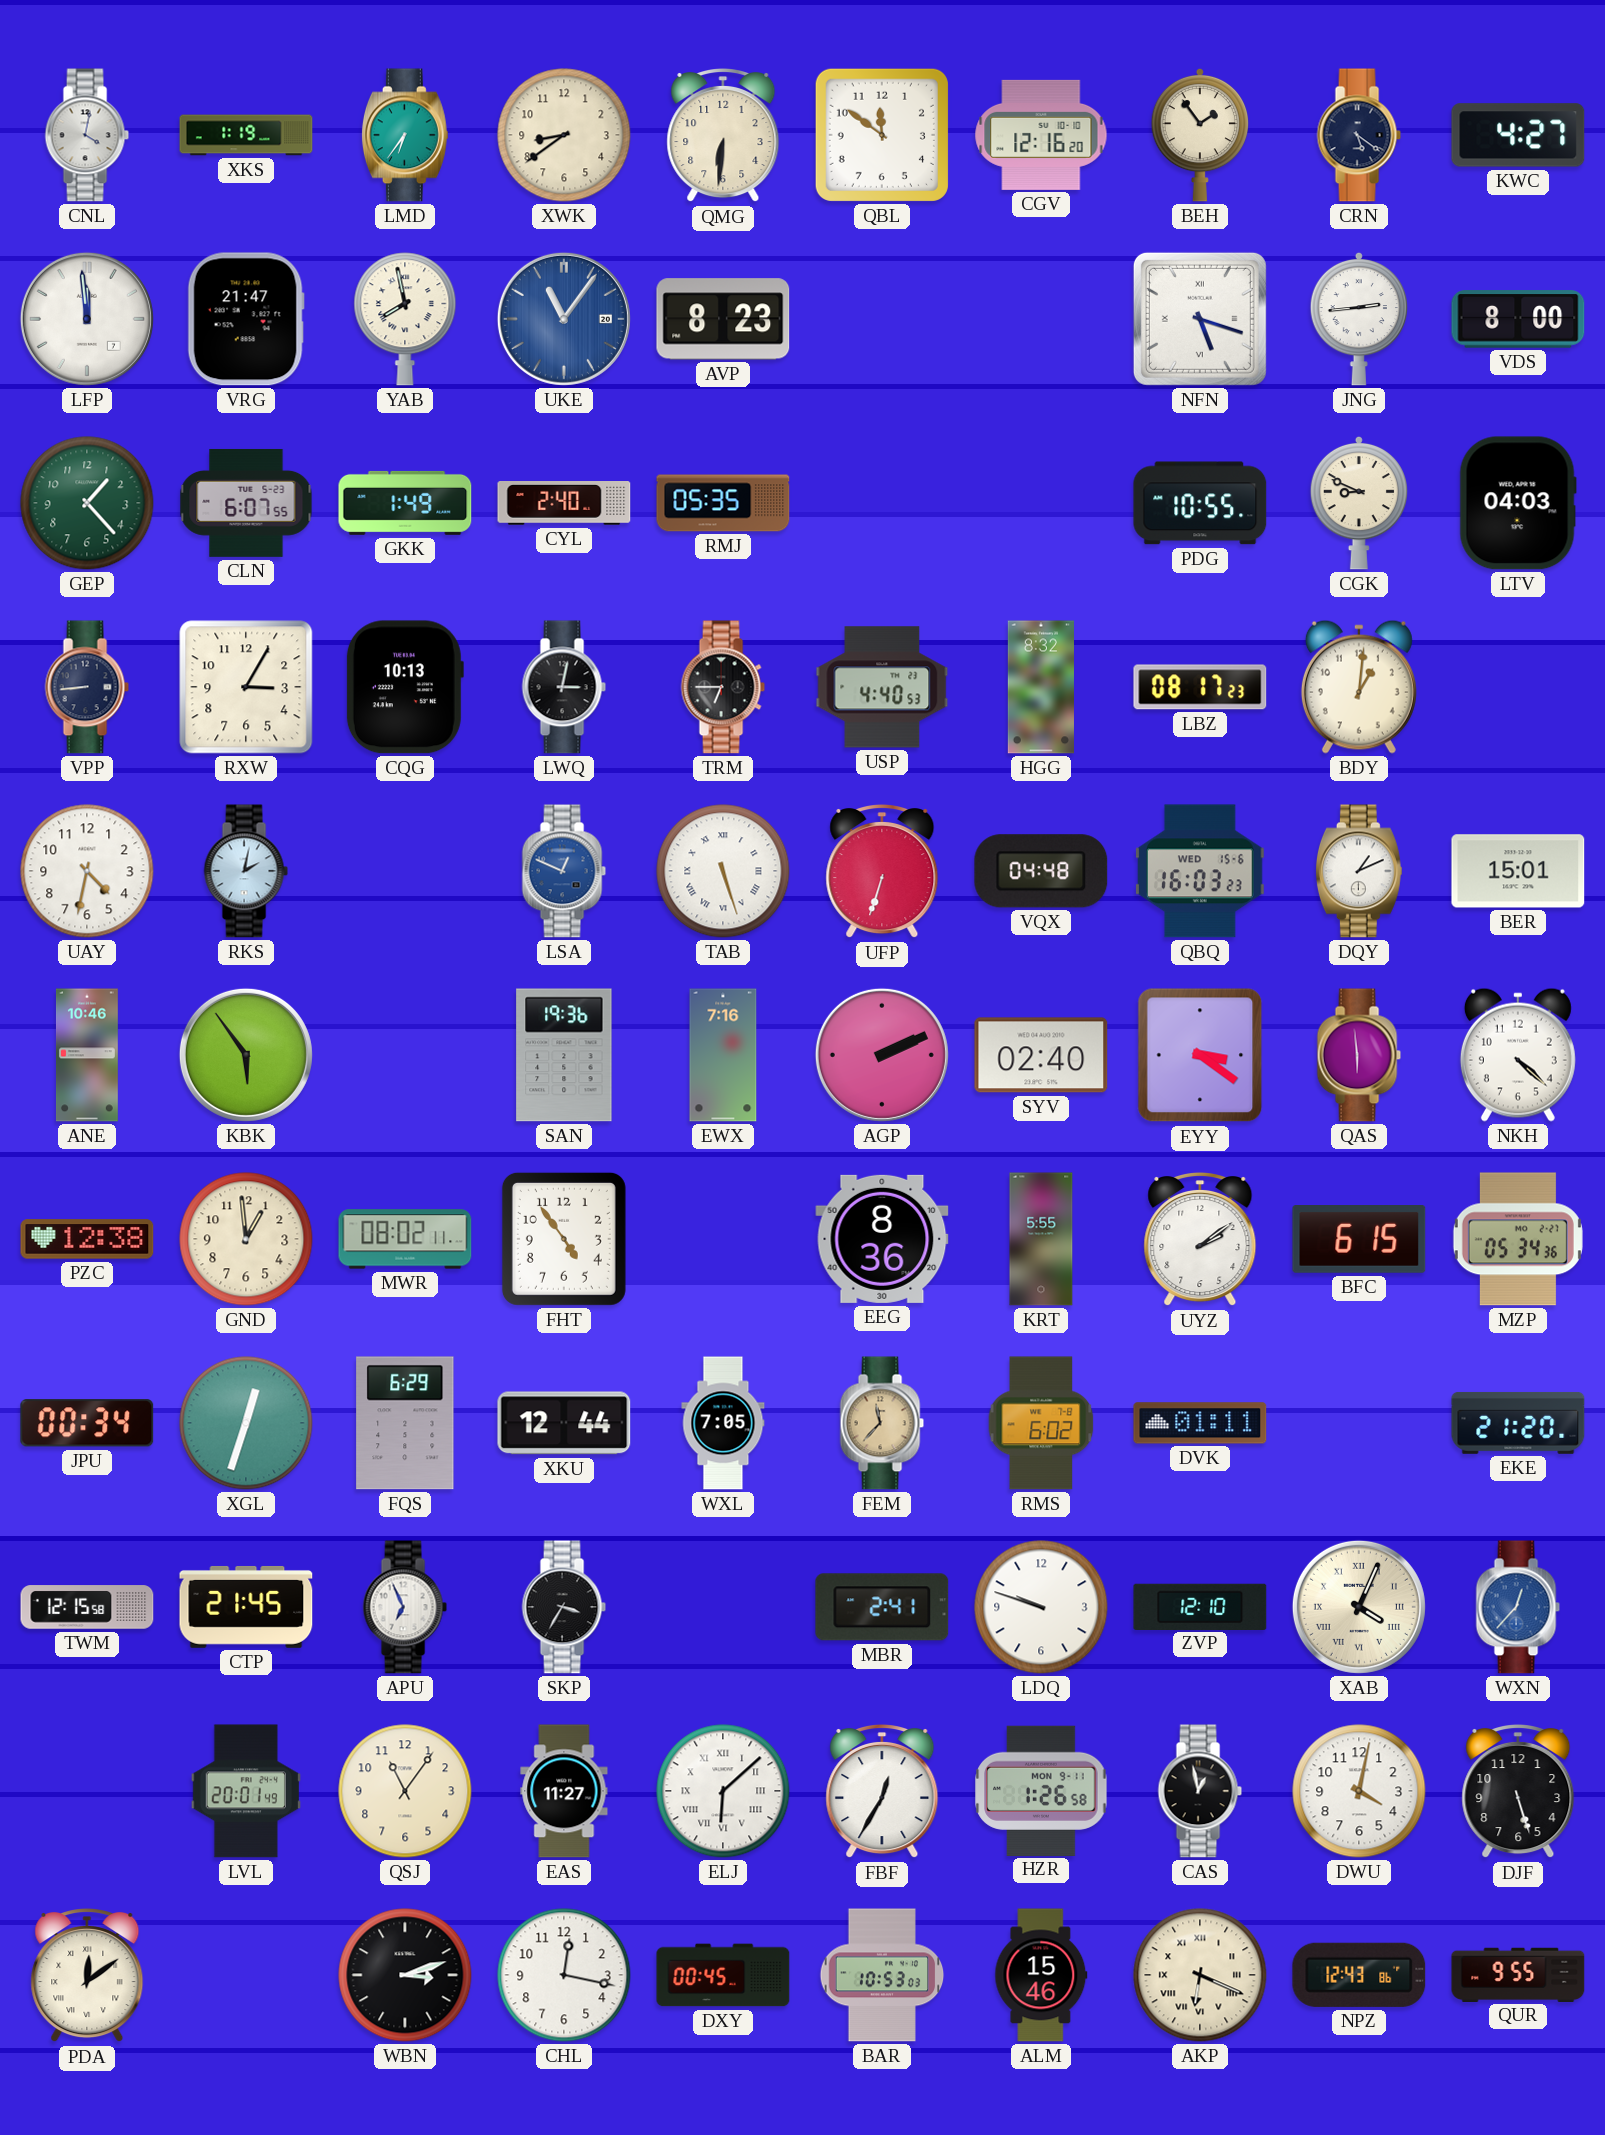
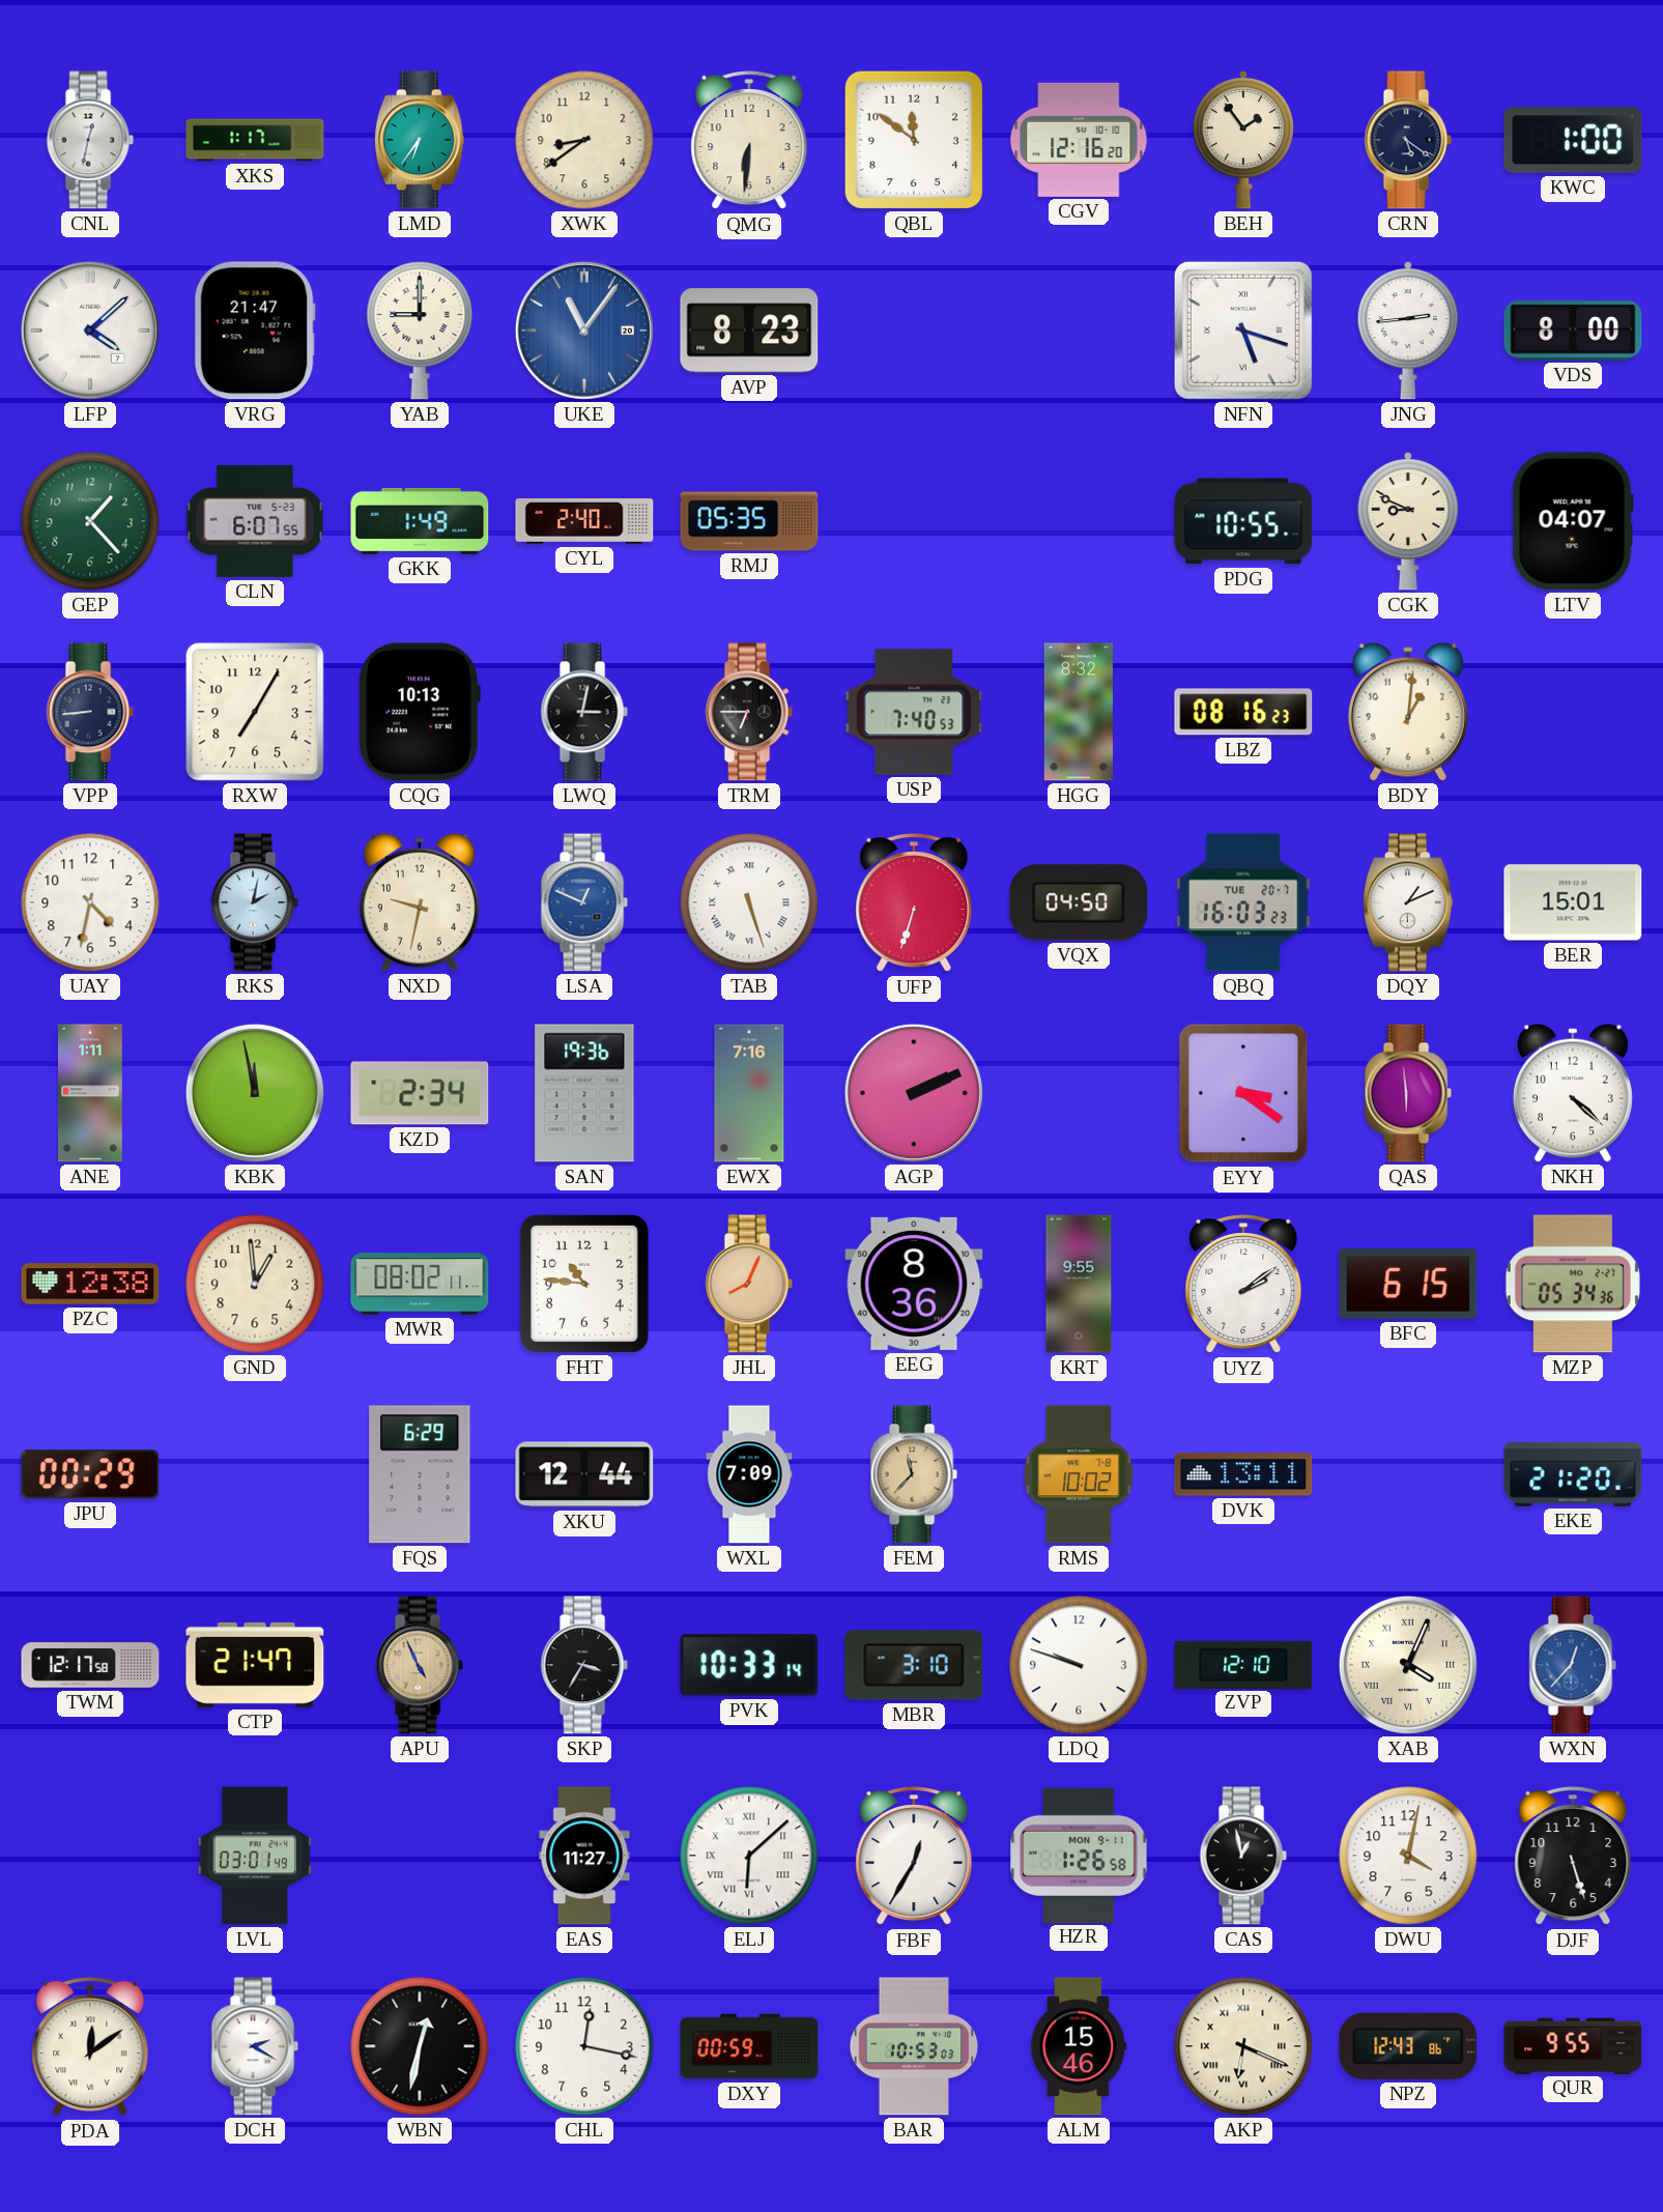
CNL: 4:02 -> 12:32 (90, 140)
XKS: 1:19 -> 1:17 (255, 140)
KWC: 4:27 -> 1:00 (1573, 140)
LFP: 11:59 -> 4:08 (90, 331)
YAB: 7:58 -> 9:00 (420, 331)
LTV: 04:03 -> 04:07 (1573, 521)
RXW: 3:05 -> 7:05 (255, 712)
USP: 4:40 -> 7:40 (914, 712)
LBZ: 08:17 -> 08:16 (1243, 712)
NXD: none -> 9:32 (420, 902)
VQX: 04:48 -> 04:50 (1079, 902)
QBQ date: WED 15-6 -> TUE 20-7 (1243, 902)
ANE: 10:46 -> 1:11 (90, 1093)
KBK: 5:54 -> 11:58 (255, 1093)
KZD: none -> 2:34 (420, 1093)
SYV: 02:40 -> none (1041, 1055)
FHT: 4:54 -> 10:46 (584, 1284)
JHL: none -> 8:04 (749, 1284)
KRT: 5:55 -> 9:55 (1079, 1284)
JPU: 00:34 -> 00:29 (90, 1474)
XGL: 12:33 -> none (246, 1423)
WXL: 7:05 -> 7:09 (749, 1474)
RMS: 6:02 -> 10:02 (1079, 1474)
DVK: 01:11 -> 13:11 (1243, 1474)
TWM: 12:15 -> 12:17 (90, 1665)
CTP: 21:45 -> 21:47 (255, 1665)
APU: 6:56 -> 4:56 (420, 1665)
APU dial: white -> champagne (420, 1665)
PVK: none -> 10:33 (749, 1665)
MBR: 2:41 -> 3:10 (914, 1665)
LVL: 20:01 -> 03:01 (255, 1856)
QSJ: 11:06 -> none (405, 1791)
DCH: none -> 2:20 (255, 2046)
WBN: 3:12 -> 12:32 (420, 2046)
DXY: 00:45 -> 00:59 (749, 2046)
